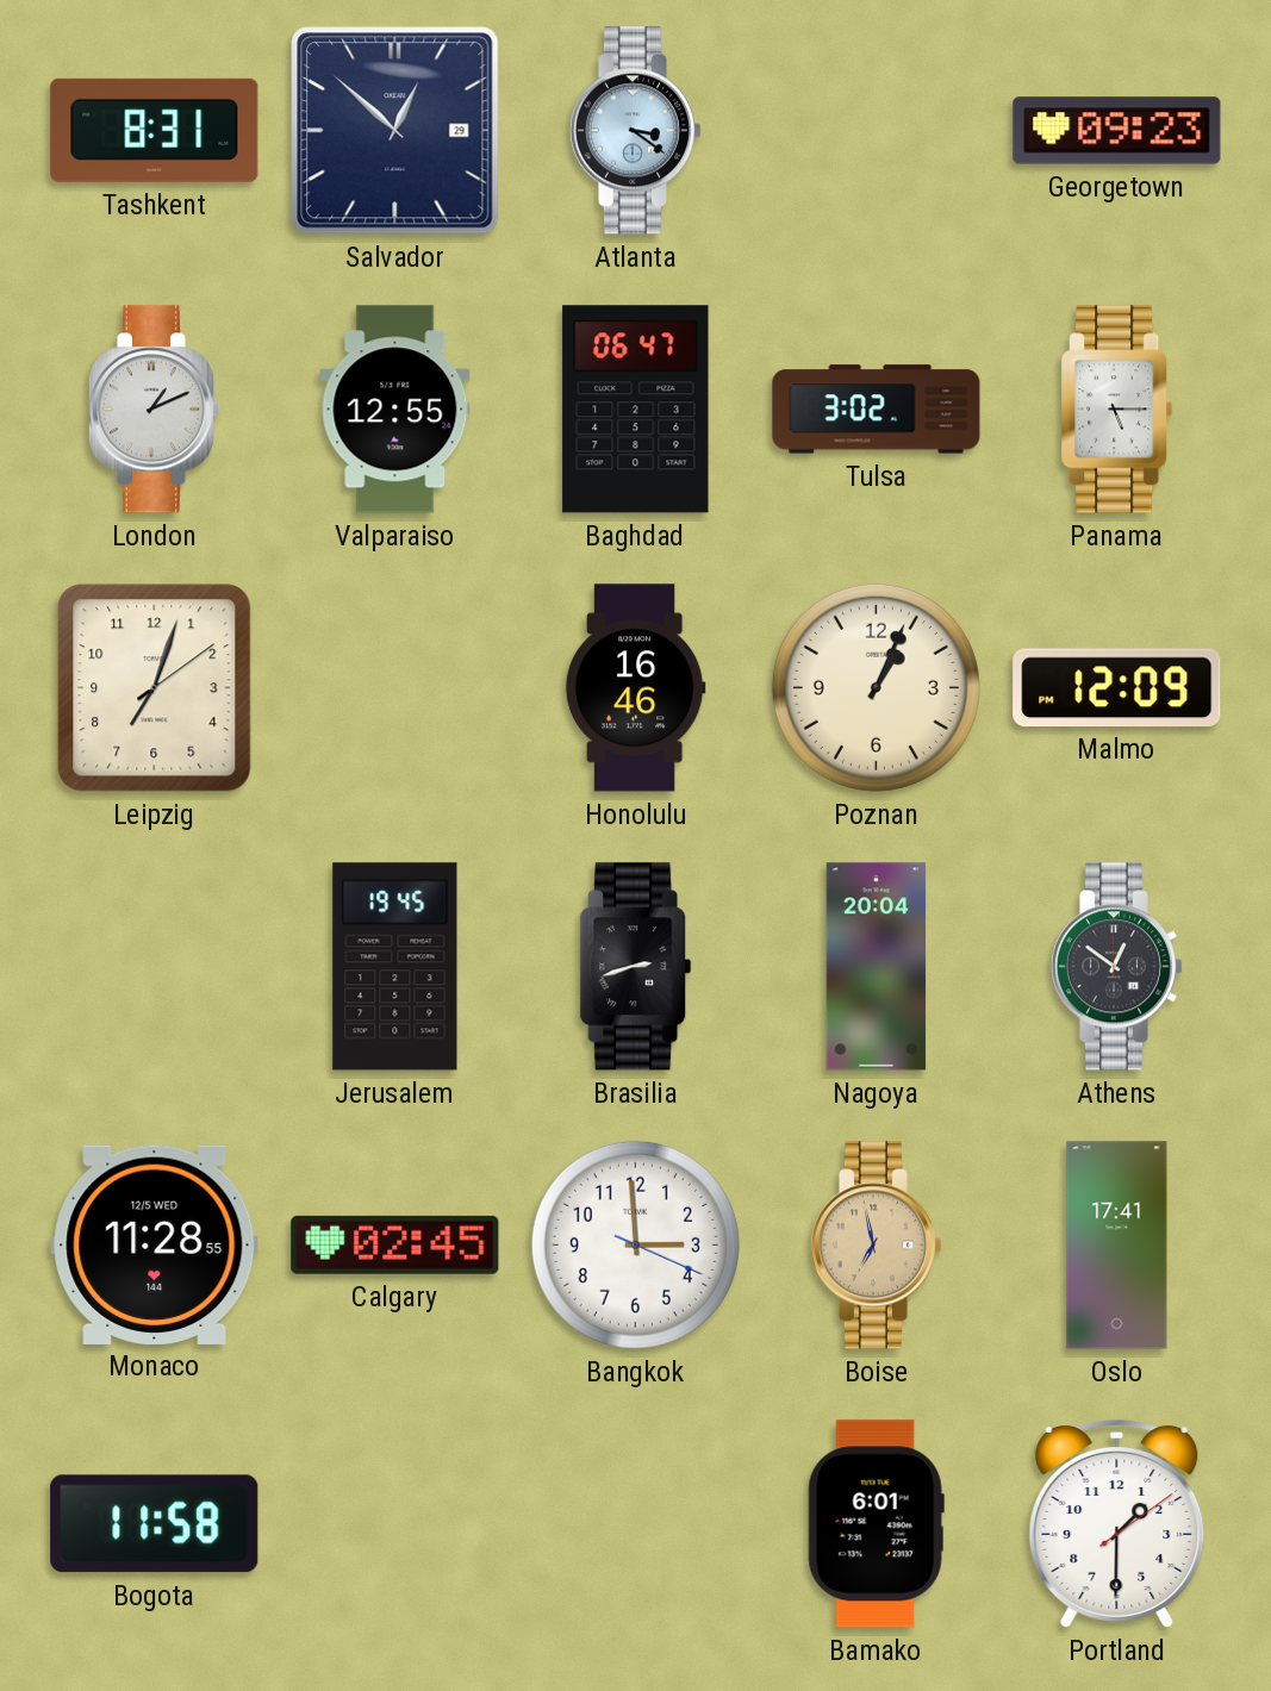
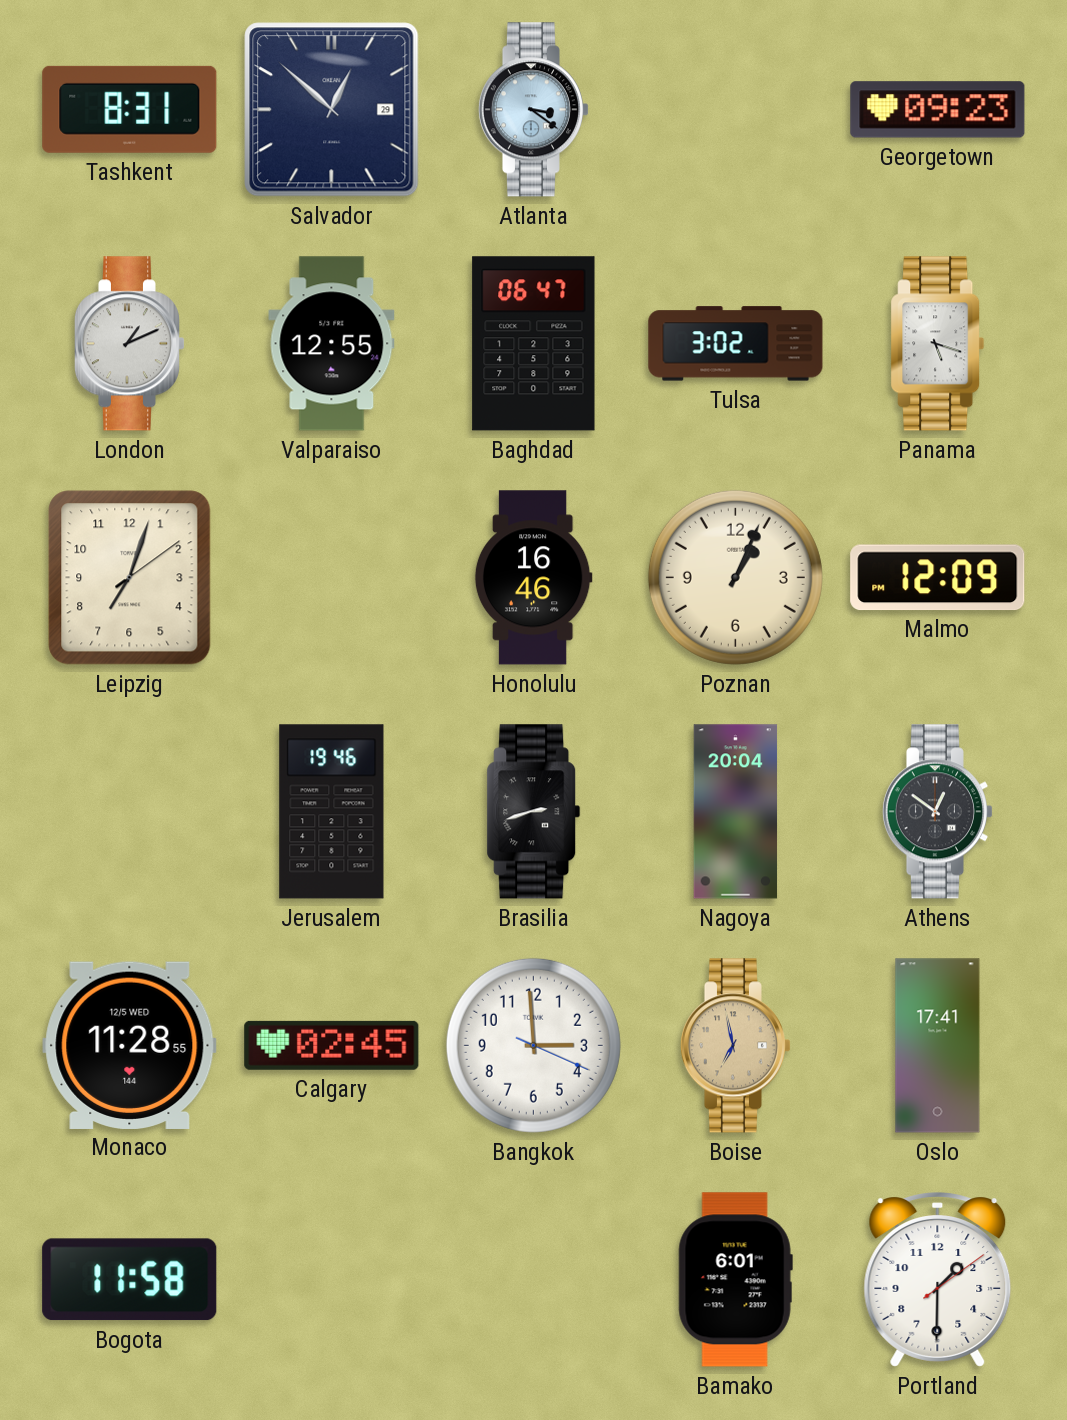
Panama: 5:15 -> 5:18 (938, 344)
Jerusalem: 19:45 -> 19:46 (332, 812)
